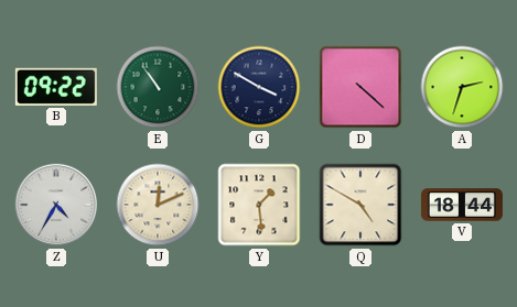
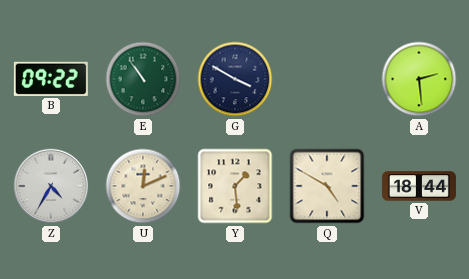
D: 4:22 -> none (360, 87)
A: 2:33 -> 2:29 (419, 79)
